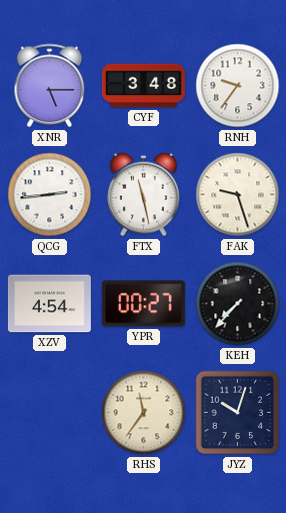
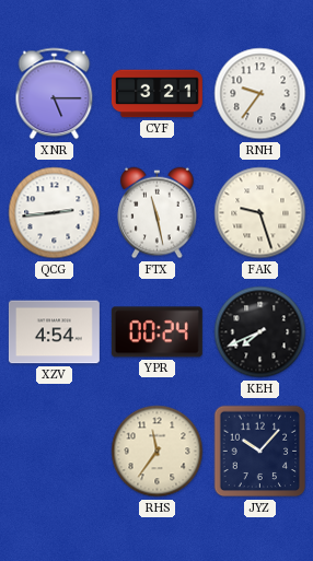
CYF: 3:48 -> 3:21 (156, 94)
YPR: 00:27 -> 00:24 (156, 332)
KEH: 7:37 -> 7:41 (260, 332)
JYZ: 10:03 -> 10:07 (260, 452)
